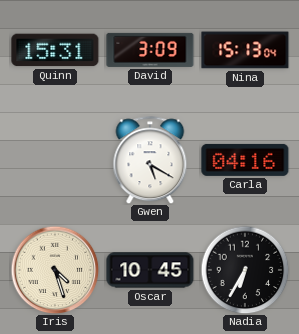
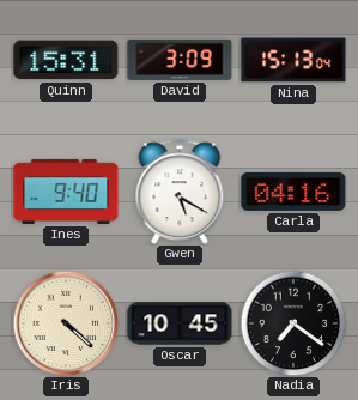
Ines: none -> 9:40 (66, 192)
Iris: 4:27 -> 4:22 (66, 323)
Nadia: 6:35 -> 7:21 (293, 323)
